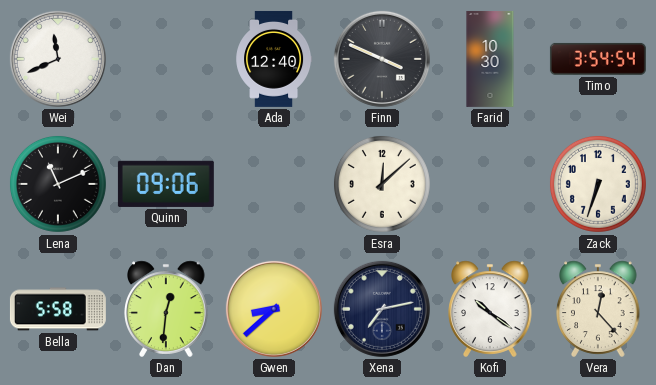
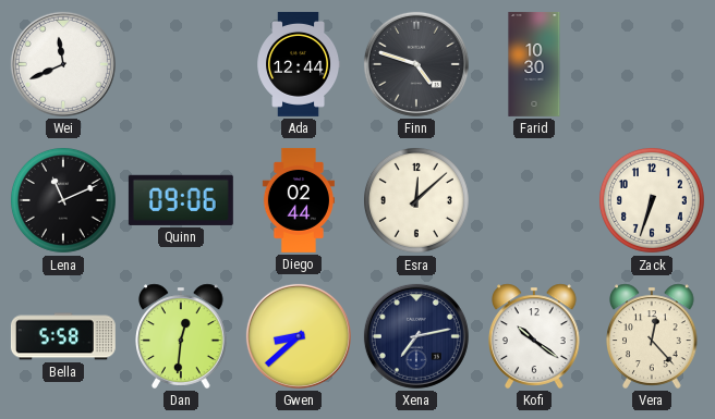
Ada: 12:40 -> 12:44 (299, 64)
Finn: 3:49 -> 4:48 (416, 64)
Timo: 3:54 -> none (598, 59)
Diego: none -> 02:44 (299, 200)
